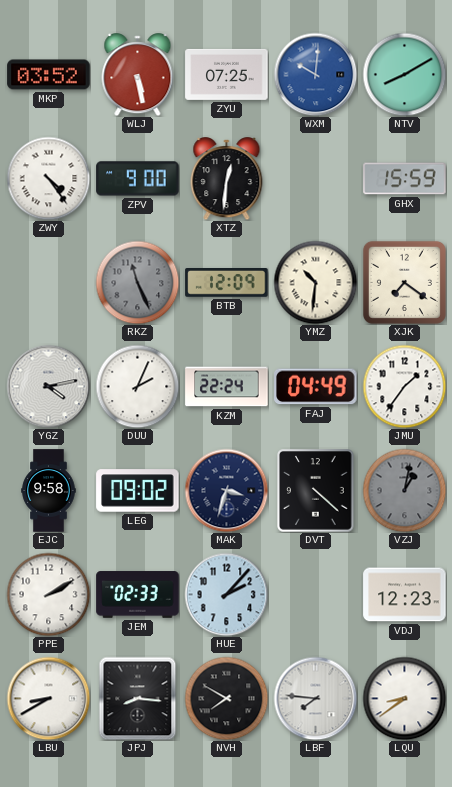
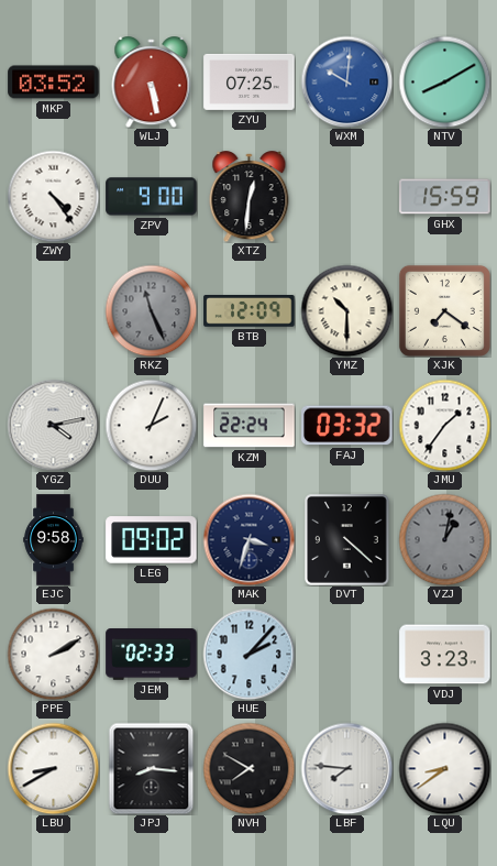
YMZ: 10:31 -> 10:30 (346, 310)
FAJ: 04:49 -> 03:32 (347, 426)
VDJ: 12:23 -> 3:23 (445, 655)
